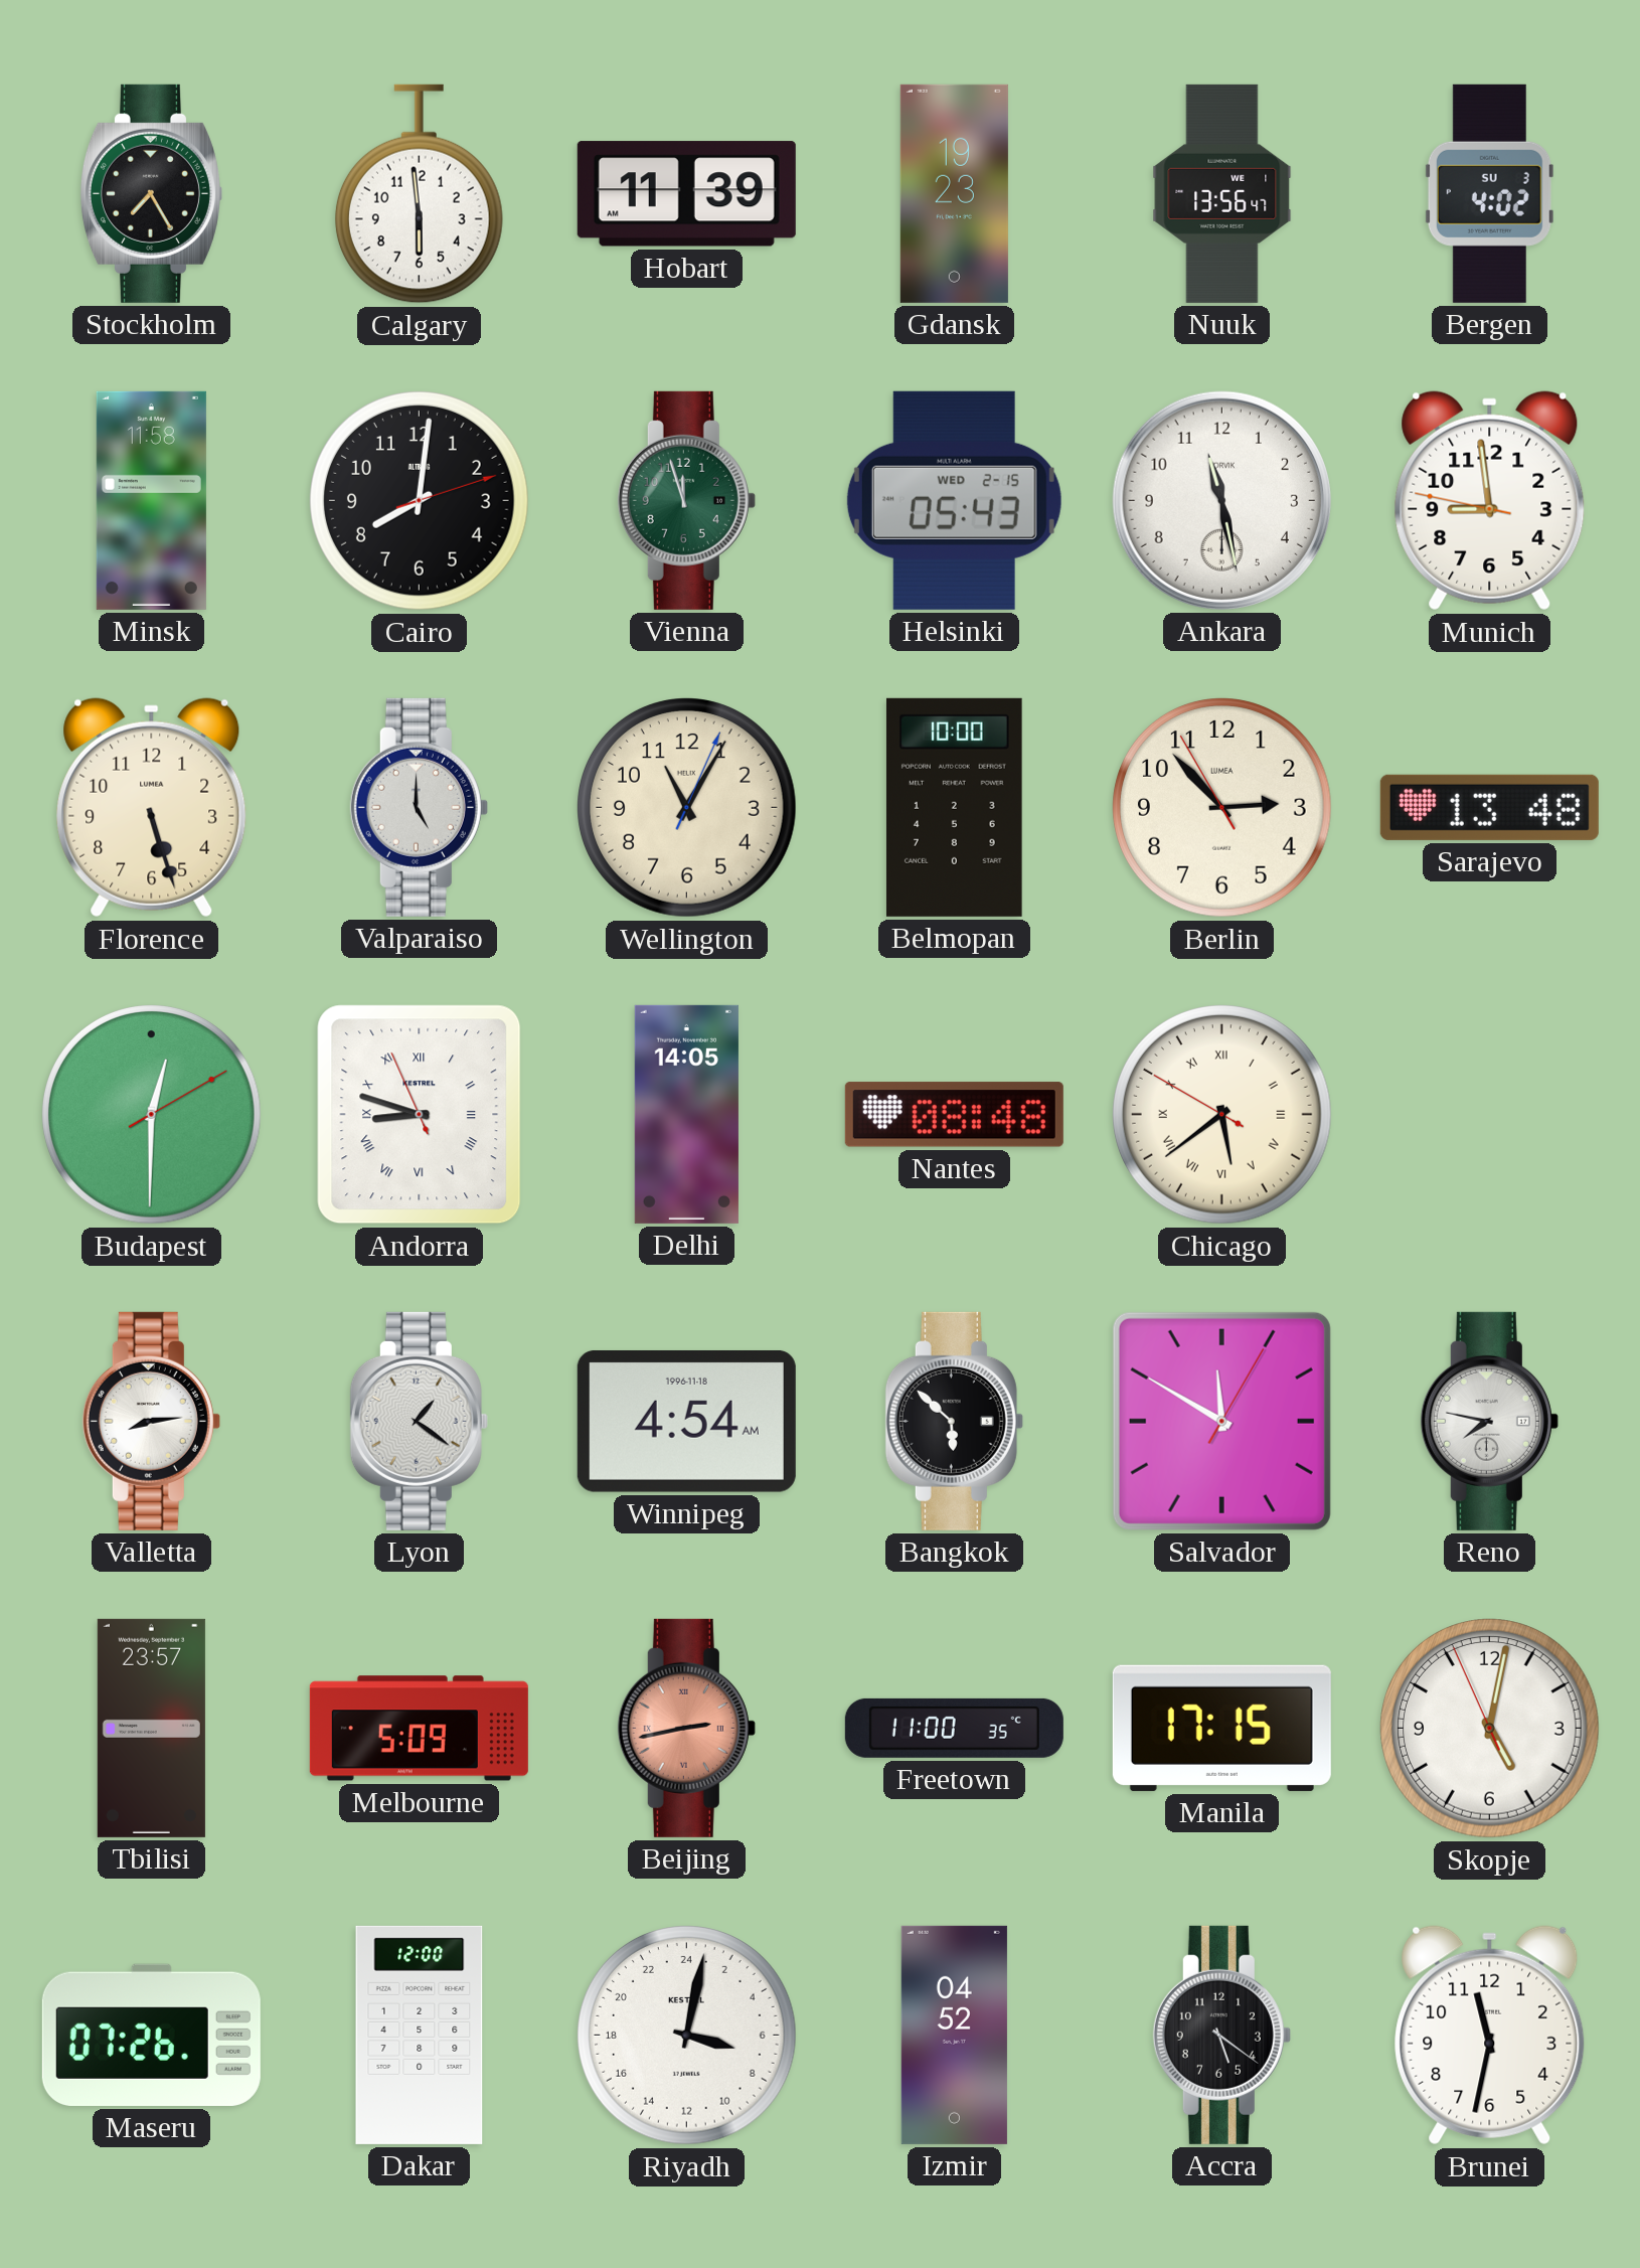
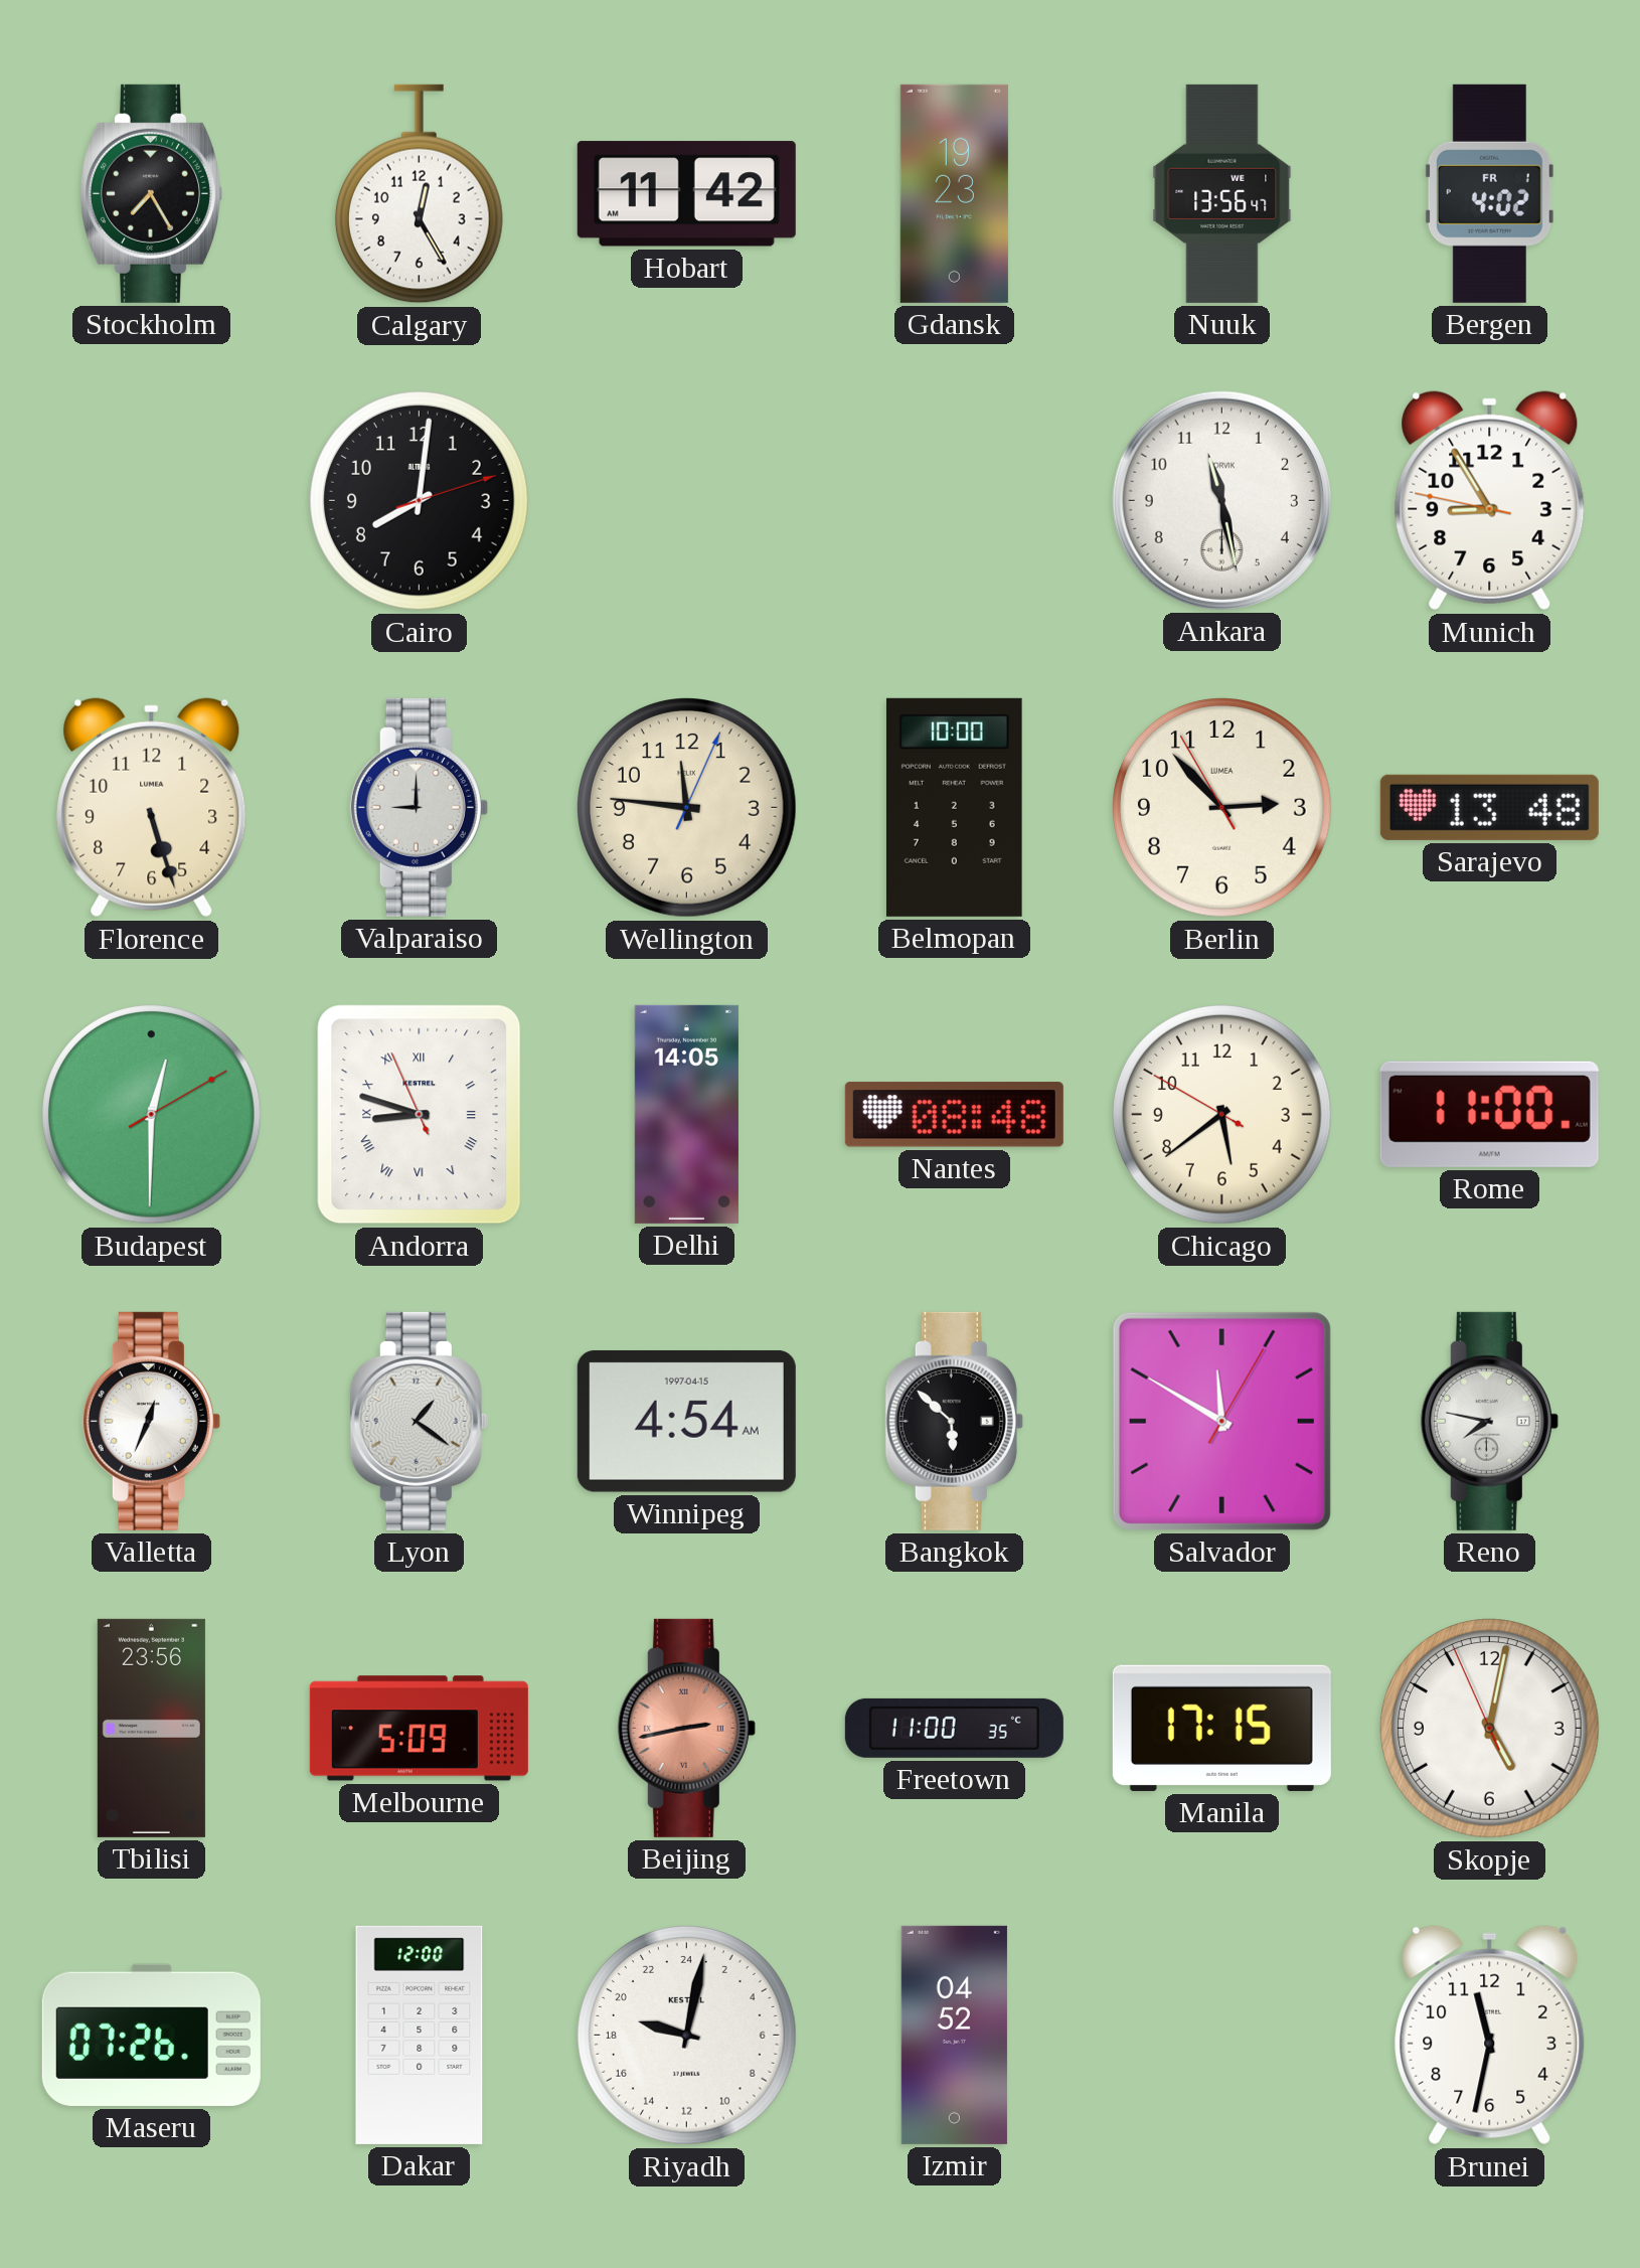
Calgary: 5:59 -> 12:25 (419, 194)
Hobart: 11:39 -> 11:42 (686, 194)
Bergen date: SU 3 -> FR 1 (1489, 193)
Minsk: 11:58 -> none (151, 500)
Vienna: 11:57 -> none (686, 500)
Helsinki: 05:43 -> none (954, 500)
Munich: 8:58 -> 8:54 (1490, 501)
Valparaiso: 5:00 -> 9:00 (419, 807)
Wellington: 11:05 -> 11:46 (687, 808)
Chicago numerals: Roman -> Arabic (1222, 1115)
Rome: none -> 11:00 (1489, 1114)
Valletta: 8:14 -> 12:34 (151, 1421)
Winnipeg date: 1996-11-18 -> 1997-04-15 (686, 1421)
Tbilisi: 23:57 -> 23:56 (151, 1728)
Riyadh: 7:02 -> 19:02 (687, 2036)
Accra: 5:21 -> none (1221, 2035)
